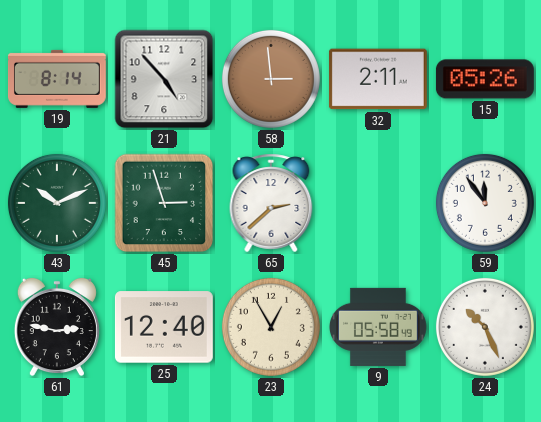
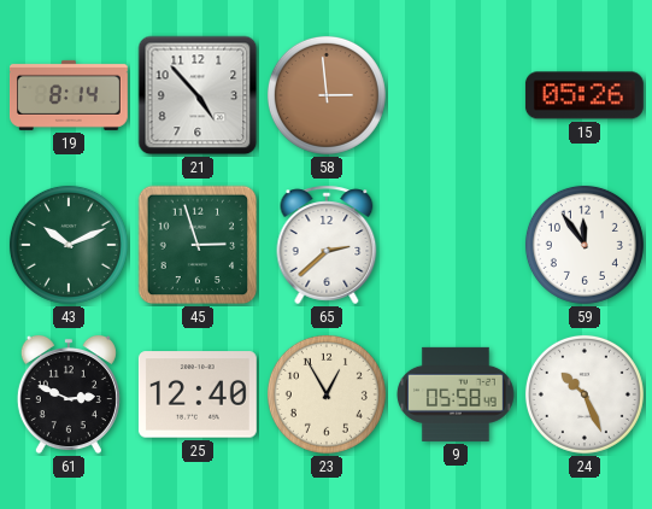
32: 2:11 -> none (378, 79)
61: 2:47 -> 2:49 (69, 394)
